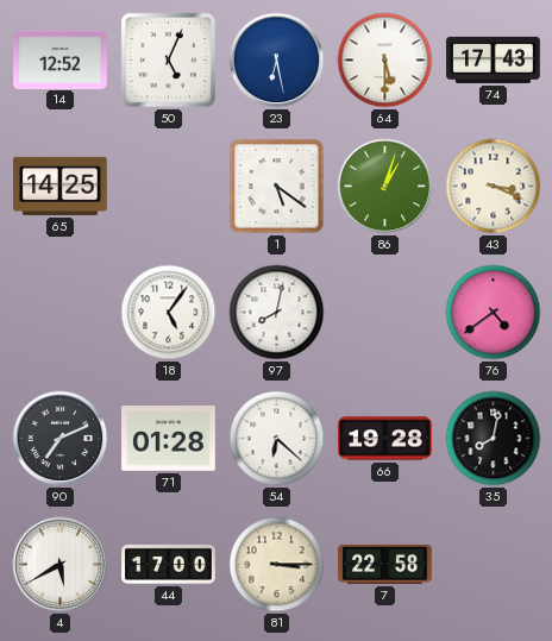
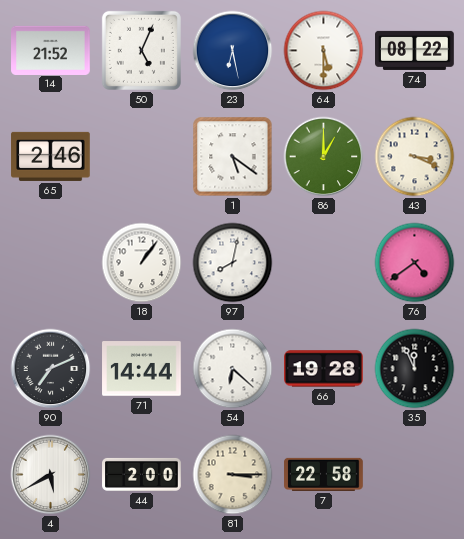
14: 12:52 -> 21:52 (51, 50)
74: 17:43 -> 08:22 (415, 50)
65: 14:25 -> 2:46 (51, 156)
86: 1:03 -> 1:00 (324, 157)
18: 5:06 -> 1:06 (142, 263)
71: 01:28 -> 14:44 (142, 369)
35: 8:02 -> 11:56 (415, 369)
44: 17:00 -> 2:00 (142, 474)
